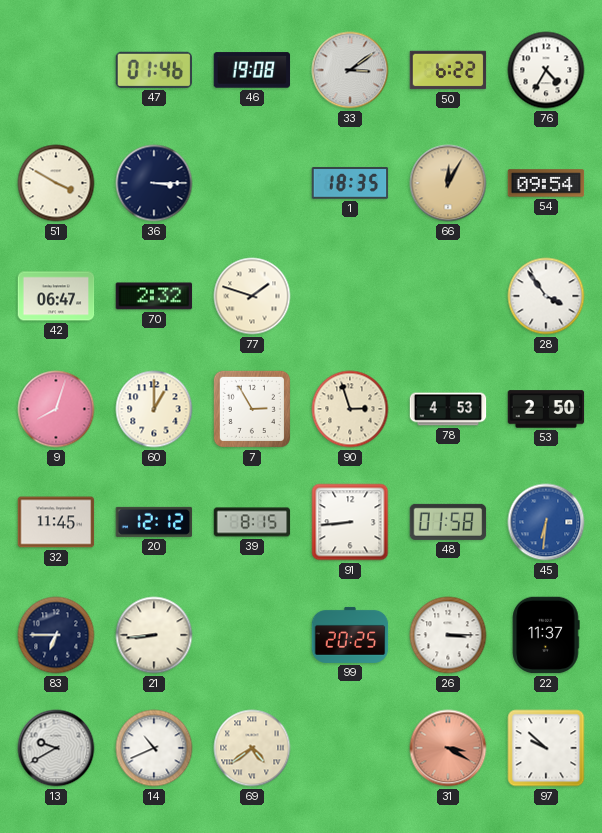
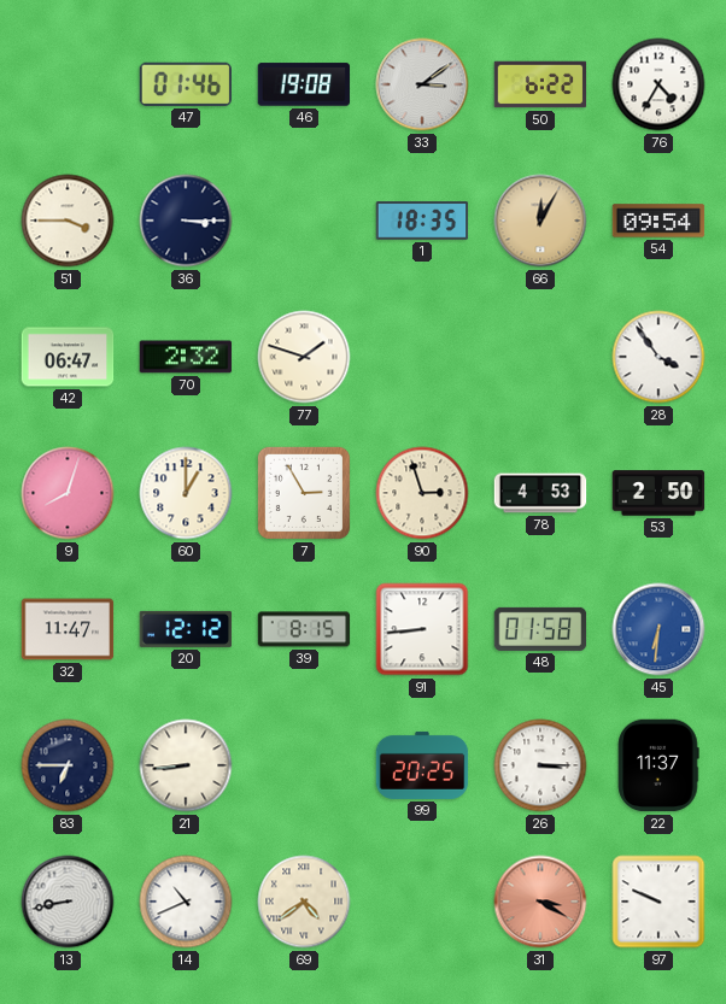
51: 3:50 -> 3:45 (68, 221)
32: 11:45 -> 11:47 (68, 629)
13: 9:40 -> 8:43 (68, 902)
97: 9:52 -> 9:49 (658, 902)
